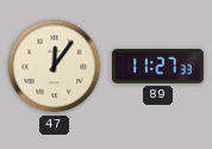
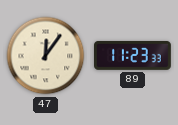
89: 11:27 -> 11:23 (133, 55)
